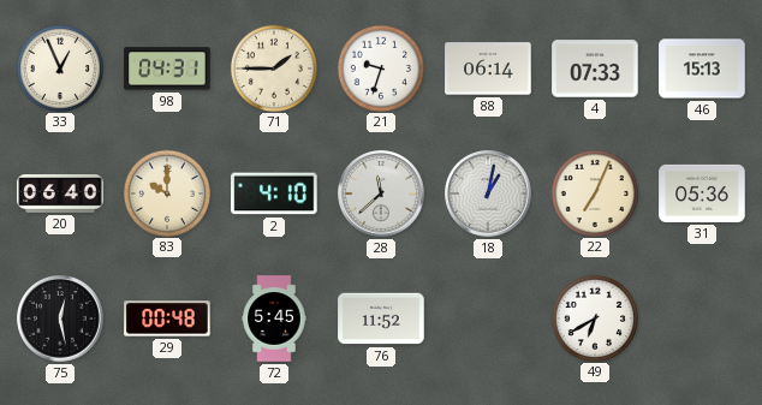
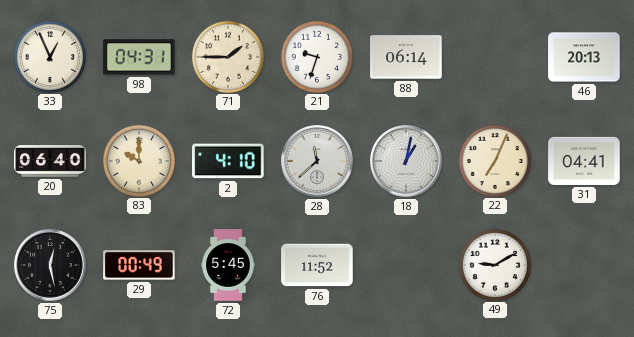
4: 07:33 -> none (595, 69)
46: 15:13 -> 20:13 (584, 57)
31: 05:36 -> 04:41 (584, 161)
29: 00:48 -> 00:49 (139, 265)
49: 6:40 -> 9:10 (494, 264)
